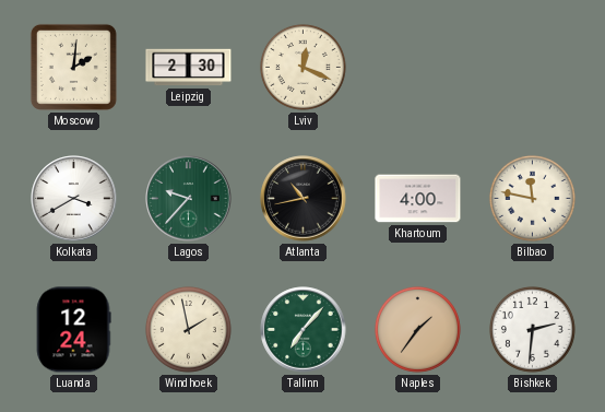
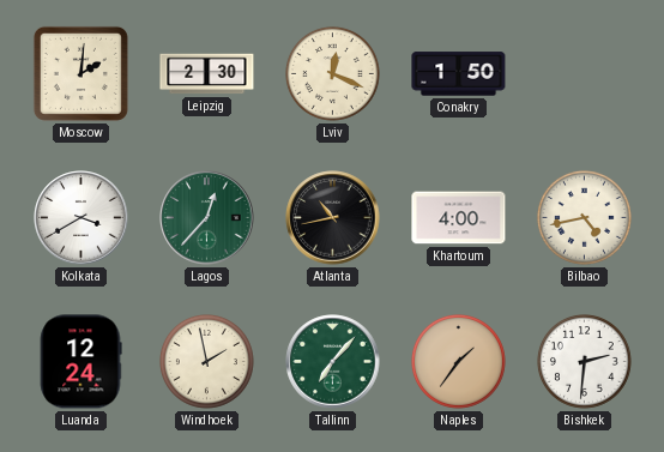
Conakry: none -> 1:50 (459, 74)
Lagos: 9:37 -> 12:37 (207, 218)
Bilbao: 11:47 -> 4:43 (584, 217)
